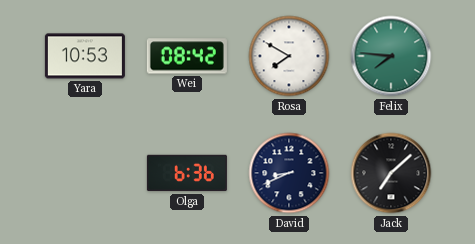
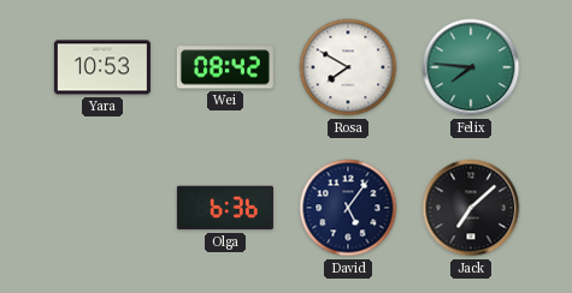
David: 8:41 -> 5:06 (348, 208)
